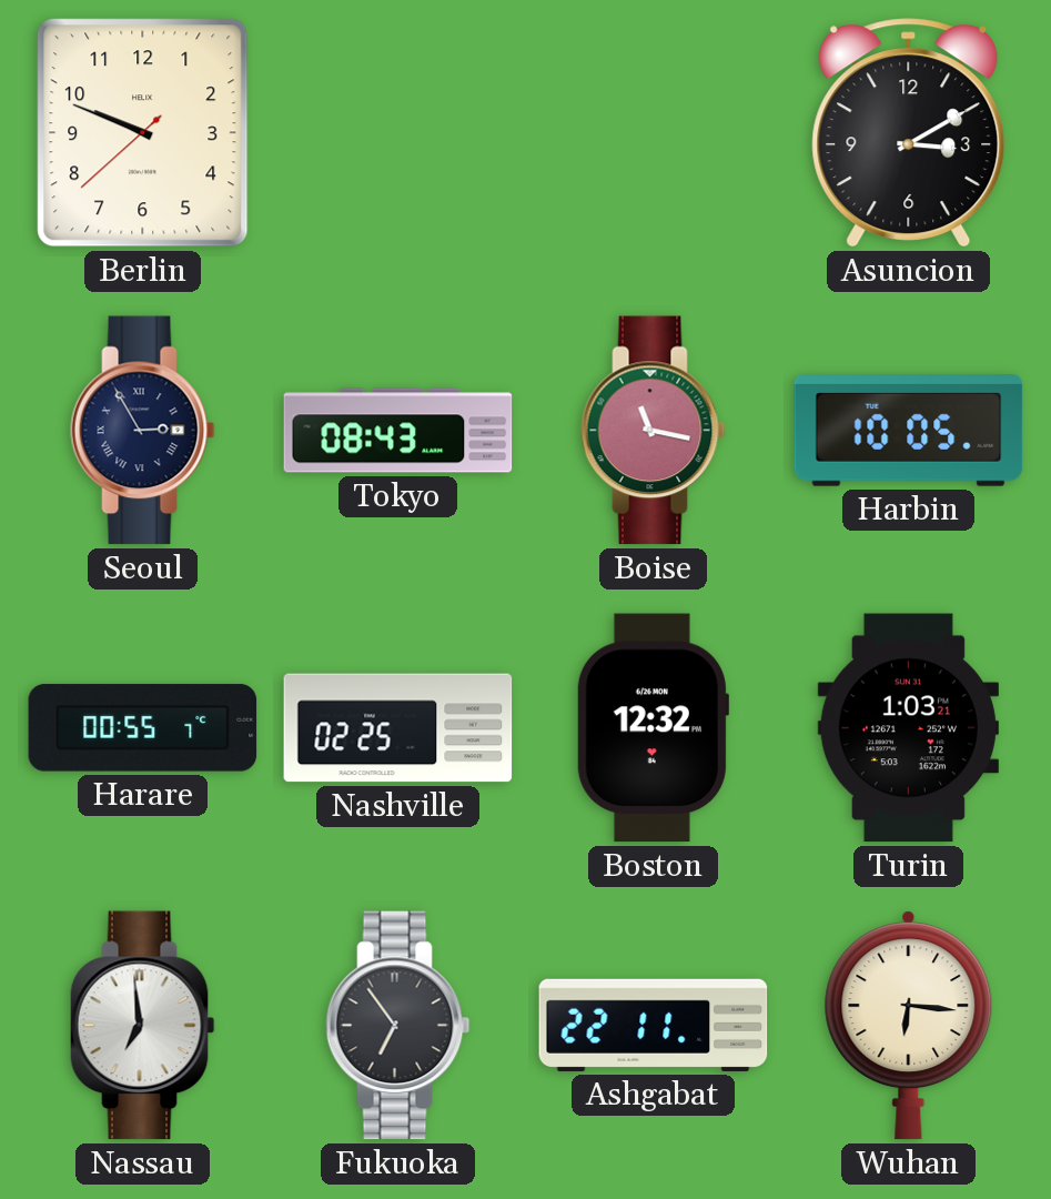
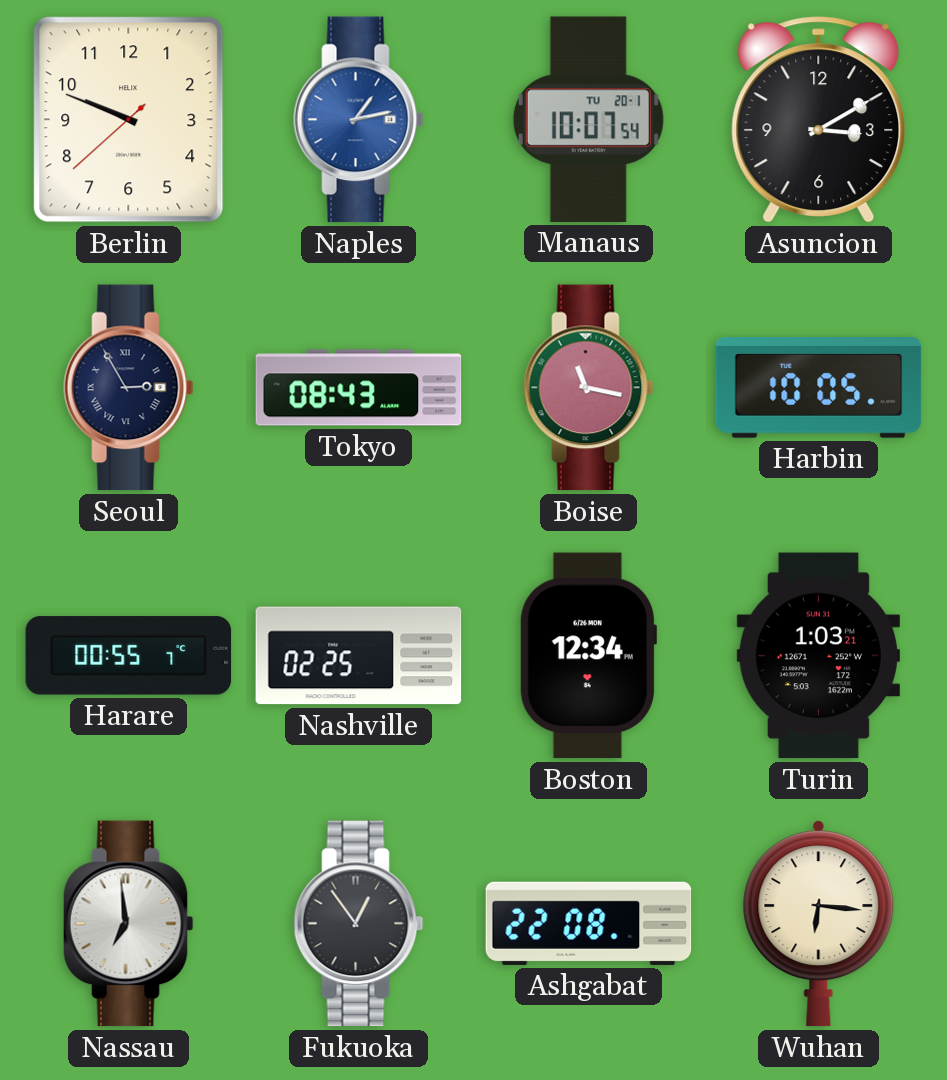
Naples: none -> 1:13 (359, 120)
Manaus: none -> 10:07 (588, 119)
Boston: 12:32 -> 12:34 (588, 656)
Fukuoka: 6:54 -> 12:54 (359, 924)
Ashgabat: 22:11 -> 22:08 (589, 923)
